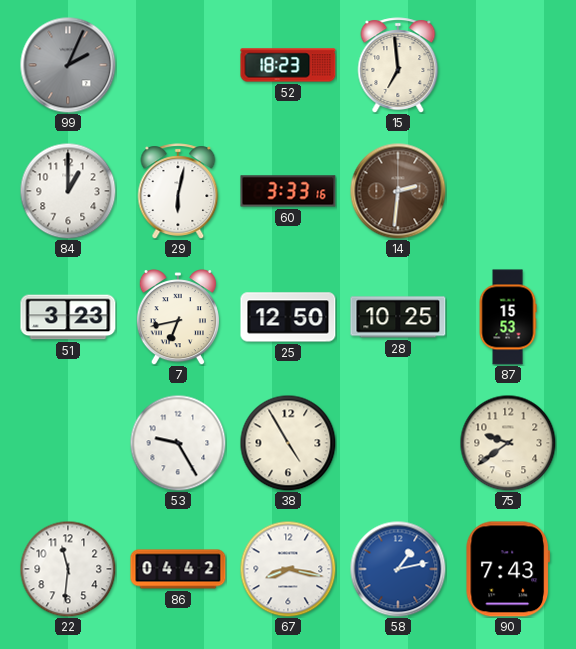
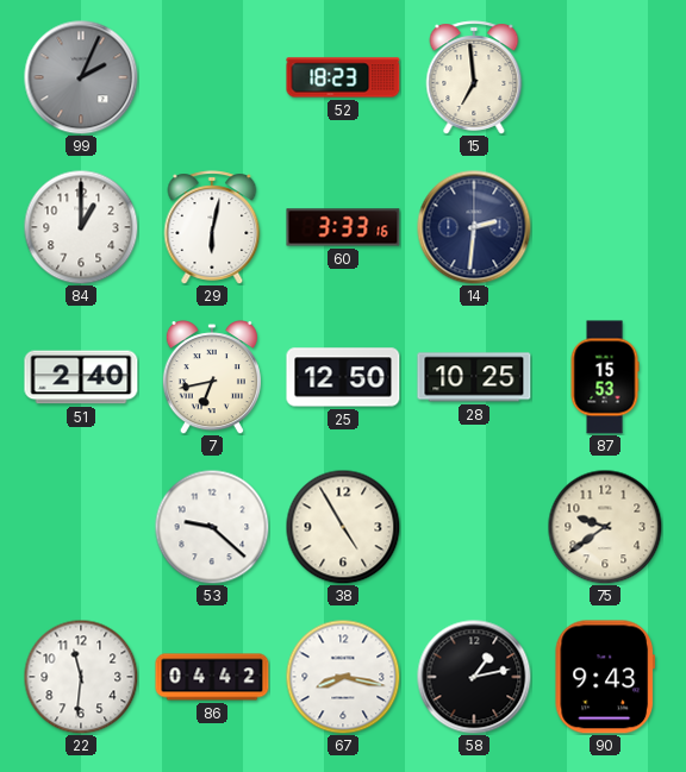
14 dial: brown -> navy (474, 227)
51: 3:23 -> 2:40 (81, 377)
53: 9:25 -> 9:22 (212, 527)
58 dial: blue -> black (474, 677)
90: 7:43 -> 9:43 (605, 677)
